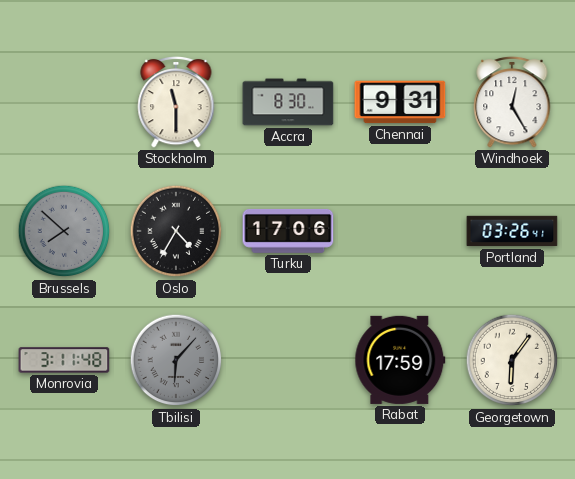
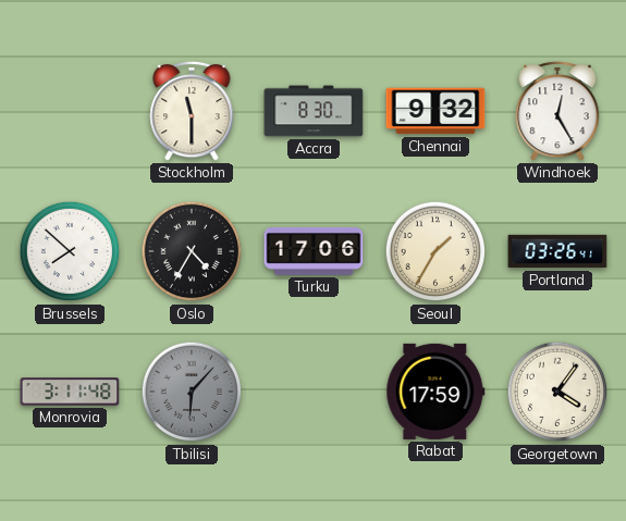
Chennai: 9:31 -> 9:32 (435, 111)
Brussels dial: grey -> white (70, 251)
Seoul: none -> 1:35 (435, 251)
Georgetown: 6:06 -> 4:06 (557, 392)
